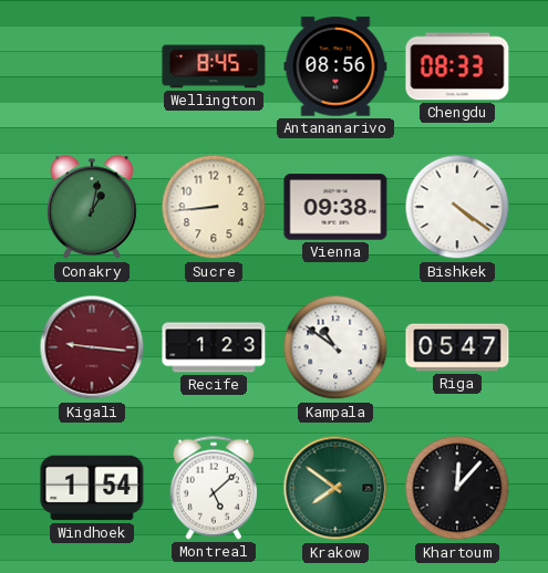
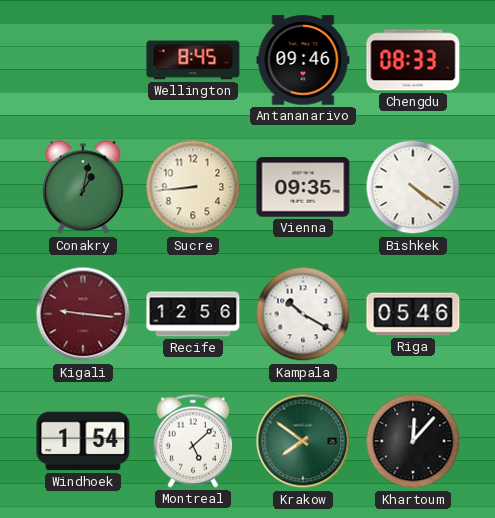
Antananarivo: 08:56 -> 09:46 (303, 60)
Vienna: 09:38 -> 09:35 (303, 187)
Recife: 1:23 -> 12:56 (193, 314)
Kampala: 10:51 -> 10:20 (303, 314)
Riga: 05:47 -> 05:46 (413, 314)
